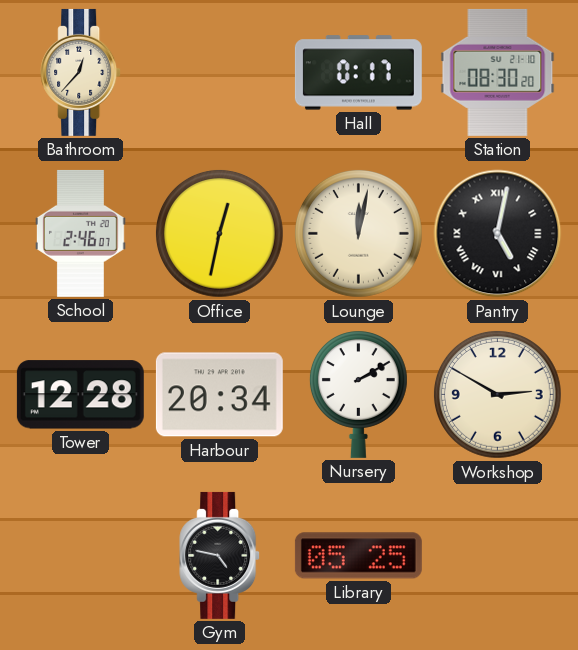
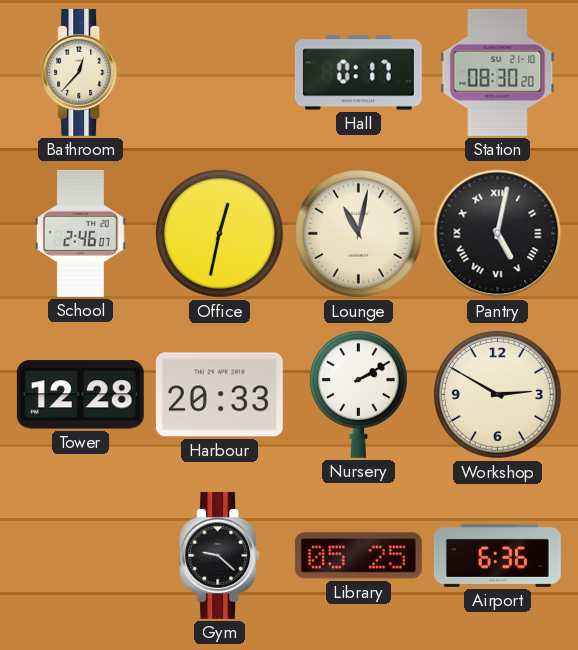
Lounge: 12:02 -> 11:02 (358, 233)
Harbour: 20:34 -> 20:33 (219, 395)
Gym: 4:47 -> 9:22 (220, 555)
Airport: none -> 6:36 (497, 555)
